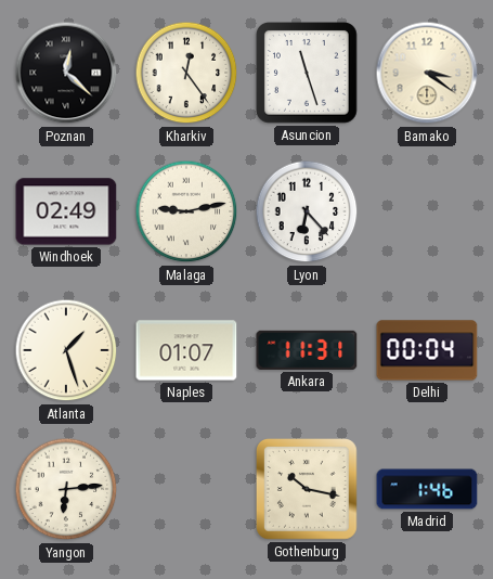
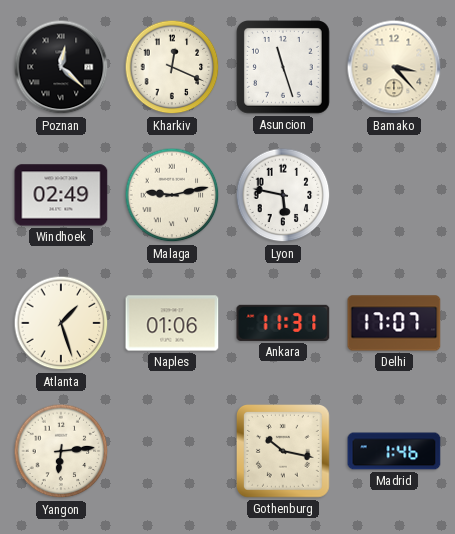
Kharkiv: 12:24 -> 12:19 (172, 67)
Bamako: 3:21 -> 3:23 (394, 67)
Lyon: 6:23 -> 5:47 (283, 195)
Naples: 01:07 -> 01:06 (172, 323)
Delhi: 00:04 -> 17:07 (394, 323)
